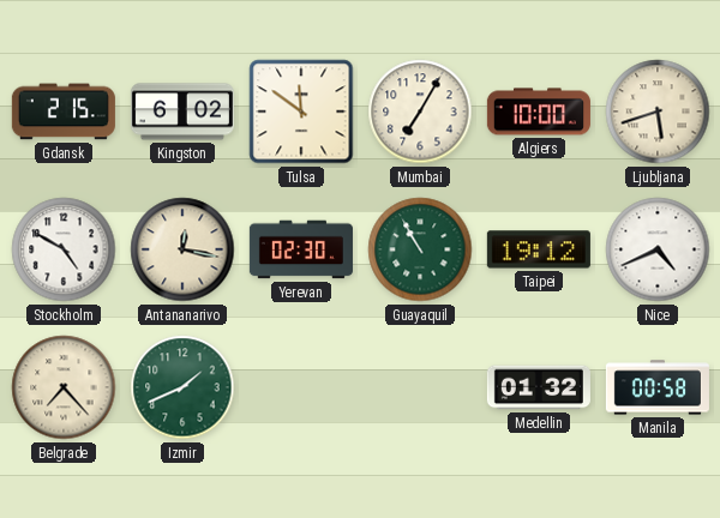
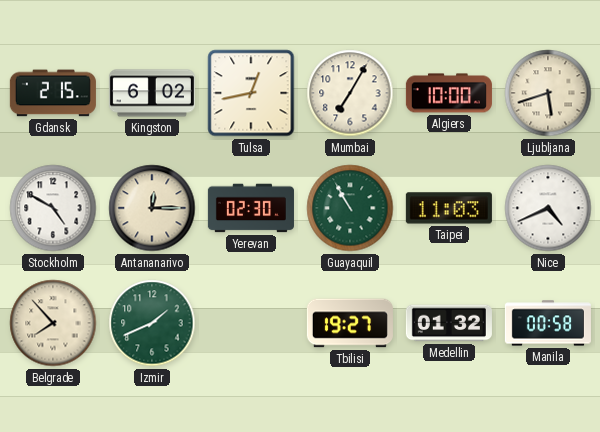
Tulsa: 11:51 -> 12:43 (251, 93)
Antananarivo: 12:17 -> 12:15 (152, 208)
Taipei: 19:12 -> 11:03 (449, 208)
Belgrade: 7:23 -> 7:53 (53, 323)
Tbilisi: none -> 19:27 (350, 323)
